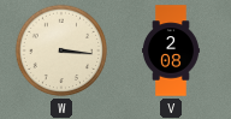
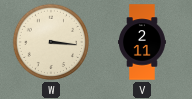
V: 2:08 -> 2:11 (142, 42)
